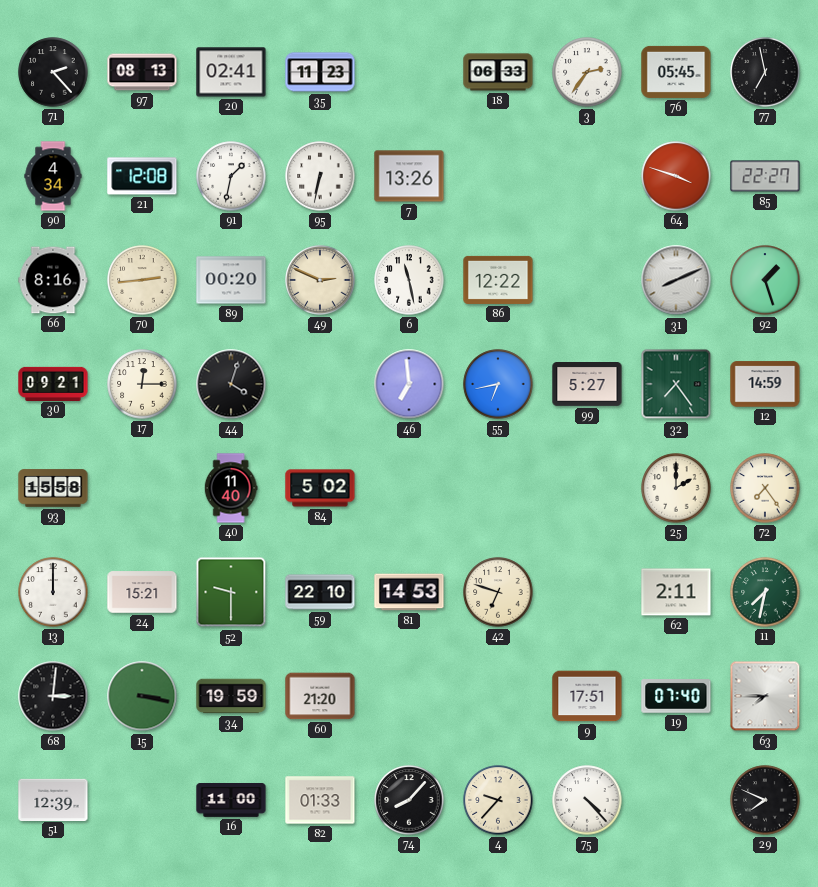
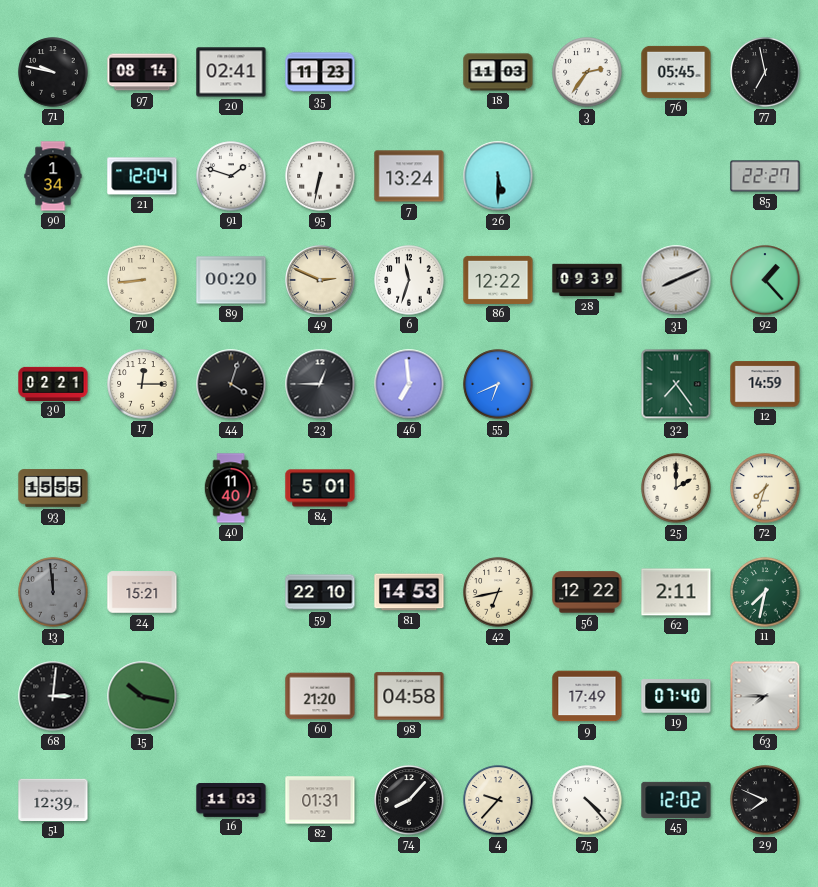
71: 2:23 -> 9:47 (53, 72)
97: 08:13 -> 08:14 (142, 72)
18: 06:33 -> 11:03 (498, 72)
90: 4:34 -> 1:34 (53, 176)
21: 12:08 -> 12:04 (142, 176)
91: 1:32 -> 1:48 (231, 176)
7: 13:26 -> 13:24 (409, 176)
26: none -> 5:30 (498, 176)
64: 3:48 -> none (676, 176)
66: 8:16 -> none (53, 280)
70: 2:44 -> 8:44 (142, 280)
6: 11:28 -> 11:33 (409, 280)
28: none -> 09:39 (587, 280)
92: 1:27 -> 1:23 (765, 280)
30: 09:21 -> 02:21 (53, 383)
23: none -> 12:45 (320, 384)
55: 6:43 -> 6:41 (498, 384)
99: 5:27 -> none (587, 385)
93: 15:58 -> 15:55 (53, 488)
84: 5:02 -> 5:01 (320, 488)
72: 7:24 -> 7:33 (765, 488)
13: 12:00 -> 11:59 (53, 592)
13 dial: white -> grey (53, 592)
52: 9:30 -> none (231, 592)
42: 6:48 -> 6:43 (498, 592)
56: none -> 12:22 (587, 592)
15: 3:17 -> 10:17 (142, 696)
34: 19:59 -> none (231, 696)
98: none -> 04:58 (409, 696)
9: 17:51 -> 17:49 (587, 696)
16: 11:00 -> 11:03 (231, 801)
82: 01:33 -> 01:31 (320, 800)
45: none -> 12:02 (676, 799)
